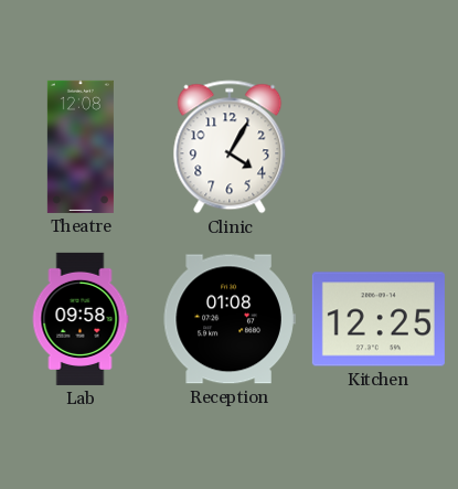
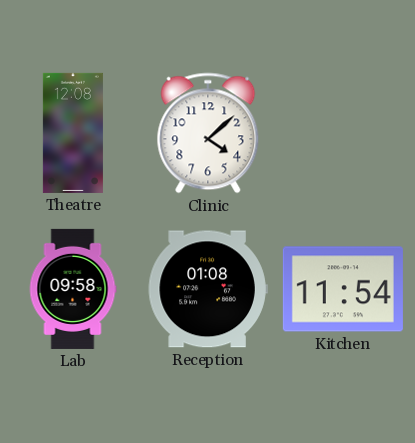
Clinic: 4:05 -> 4:08 (208, 133)
Kitchen: 12:25 -> 11:54 (343, 289)
